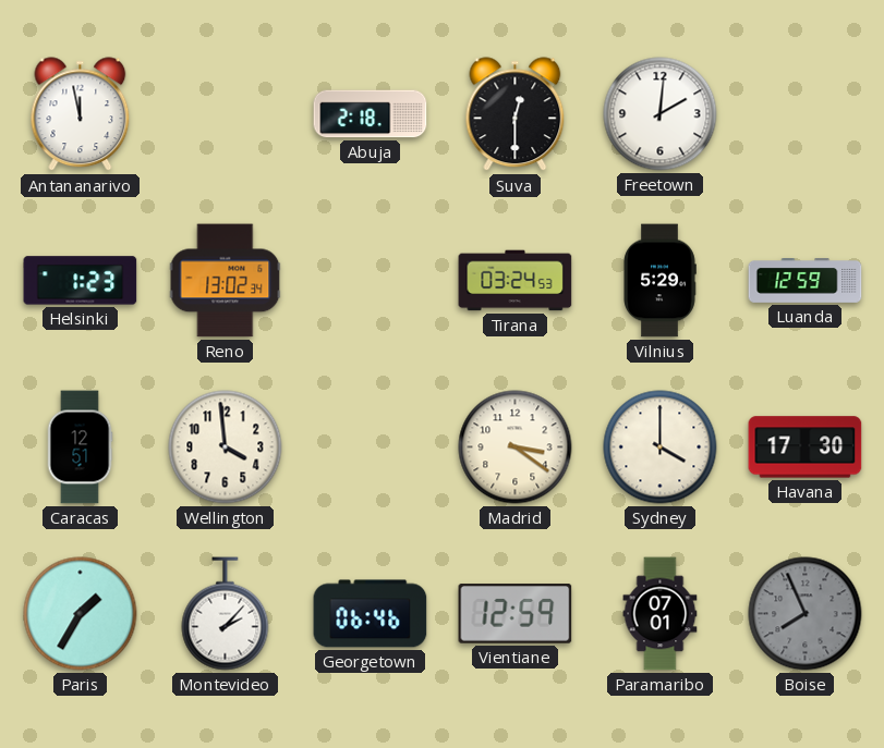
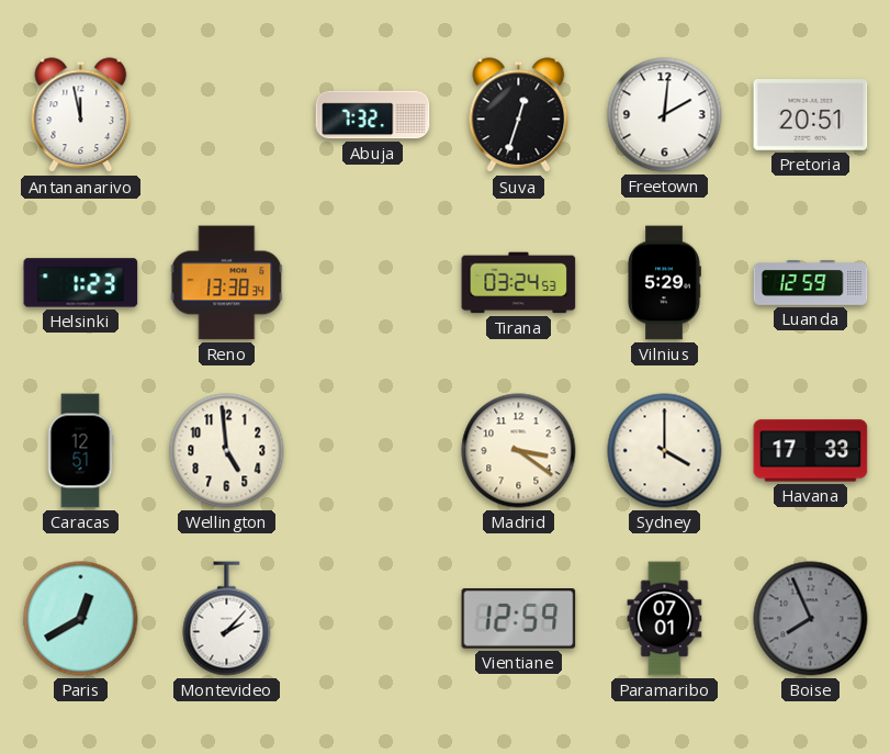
Abuja: 2:18 -> 7:32 (373, 115)
Suva: 12:30 -> 12:33 (519, 115)
Pretoria: none -> 20:51 (811, 115)
Reno: 13:02 -> 13:38 (227, 283)
Wellington: 3:59 -> 4:59 (227, 451)
Havana: 17:30 -> 17:33 (811, 451)
Paris: 1:35 -> 12:40 (81, 619)
Georgetown: 06:46 -> none (371, 614)
